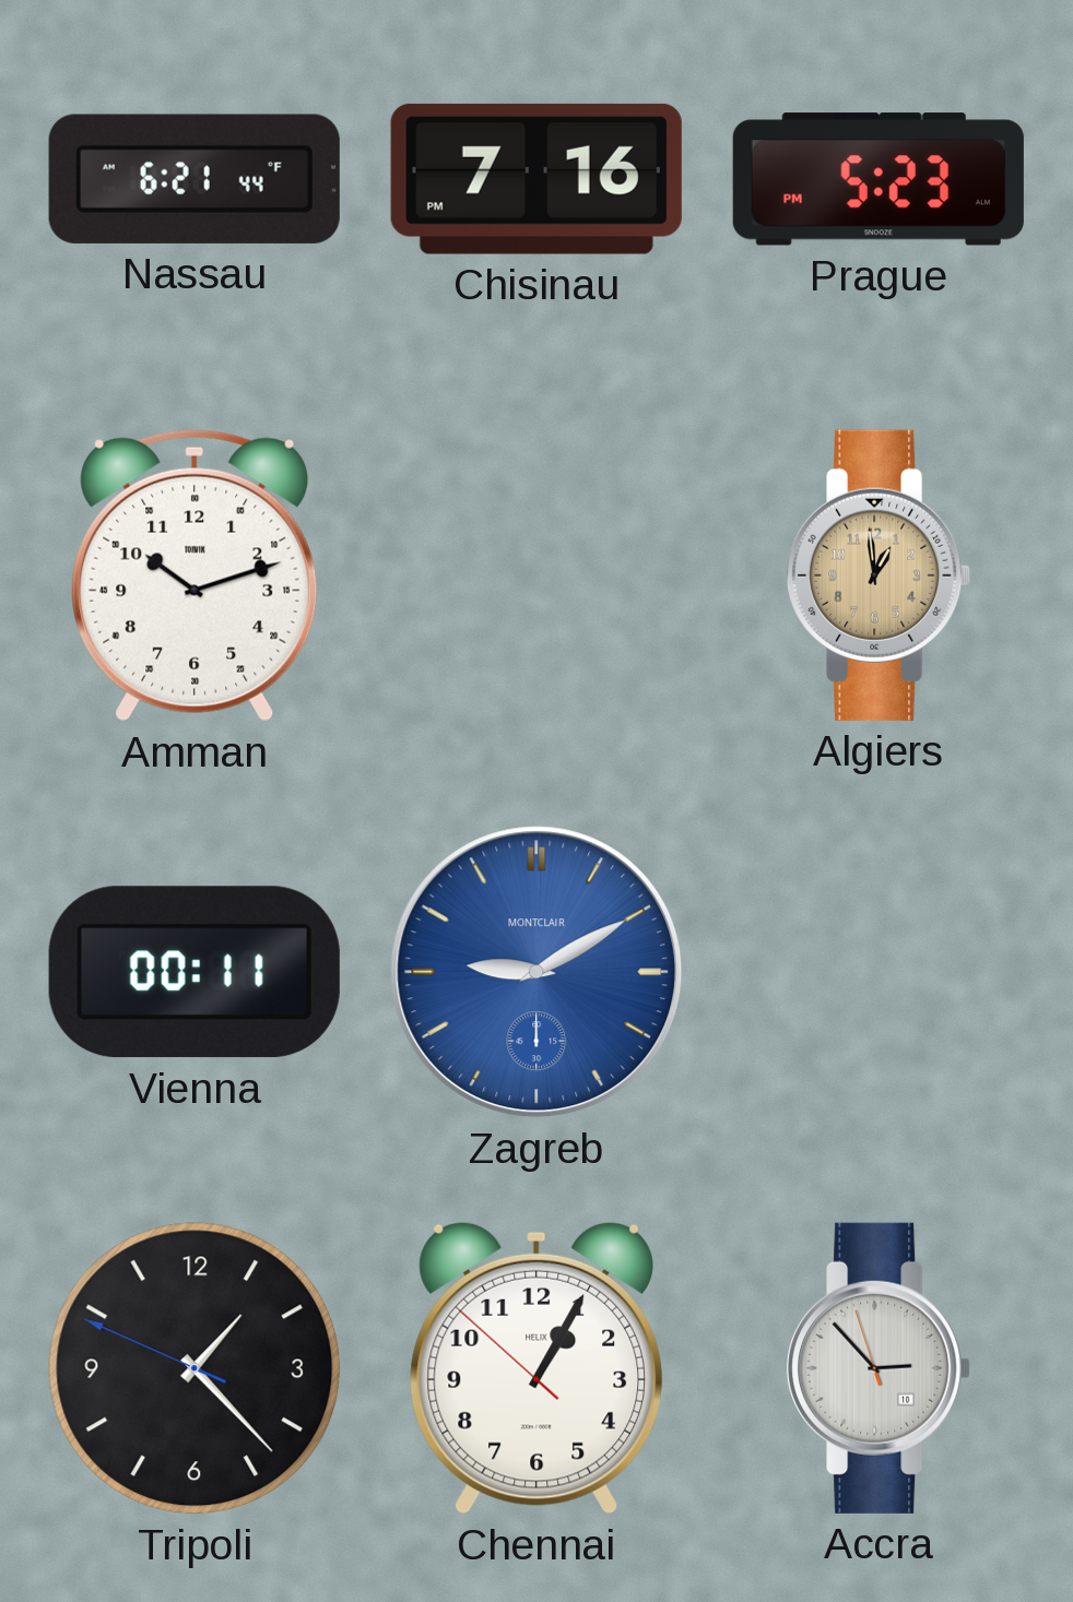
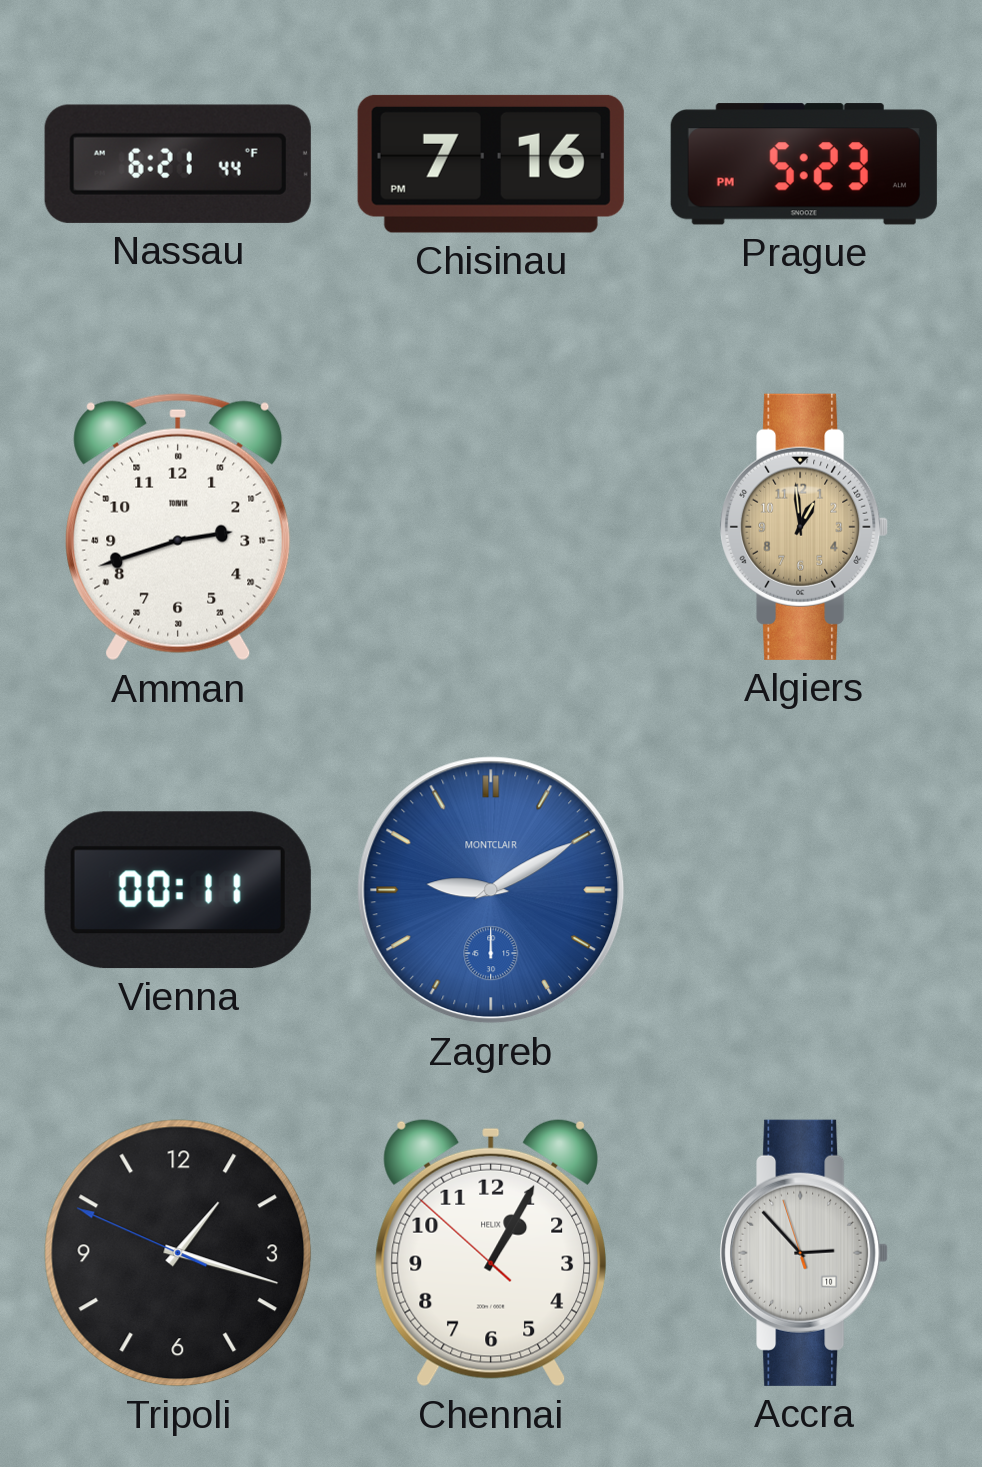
Amman: 10:12 -> 2:42 (178, 527)
Tripoli: 1:22 -> 1:17 (178, 1253)
